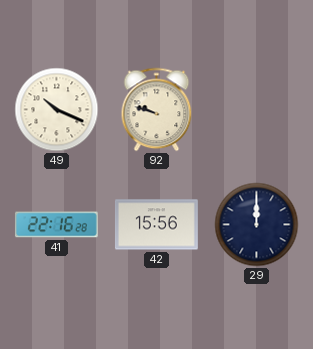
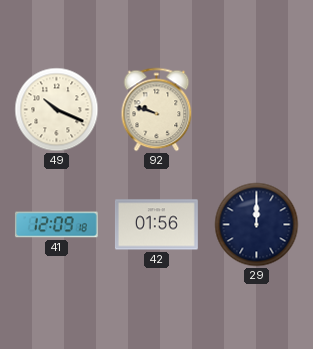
41: 22:16 -> 12:09 (56, 225)
42: 15:56 -> 01:56 (156, 225)
